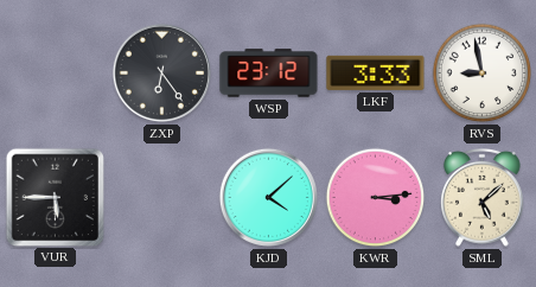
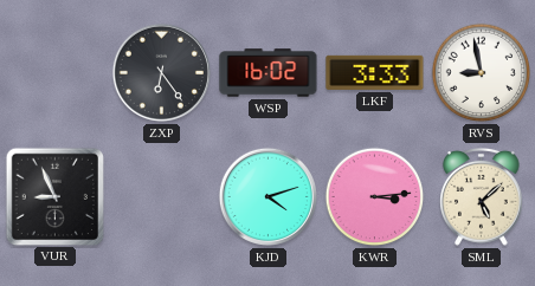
WSP: 23:12 -> 16:02 (269, 73)
VUR: 5:45 -> 8:56 (54, 196)
KJD: 4:08 -> 4:12 (267, 196)
